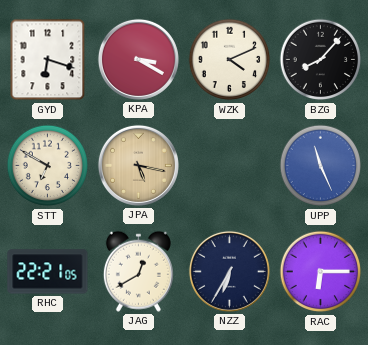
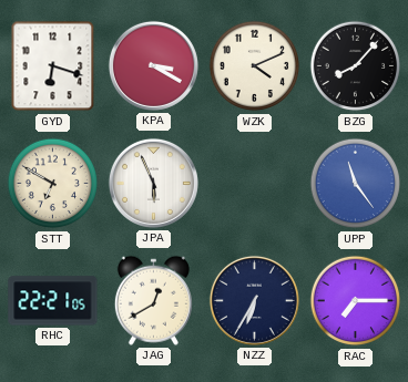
JPA: 5:17 -> 5:56 (153, 183)
JPA dial: champagne -> white (153, 183)
UPP: 11:26 -> 11:24 (356, 184)
RAC: 6:15 -> 7:15 (356, 301)
